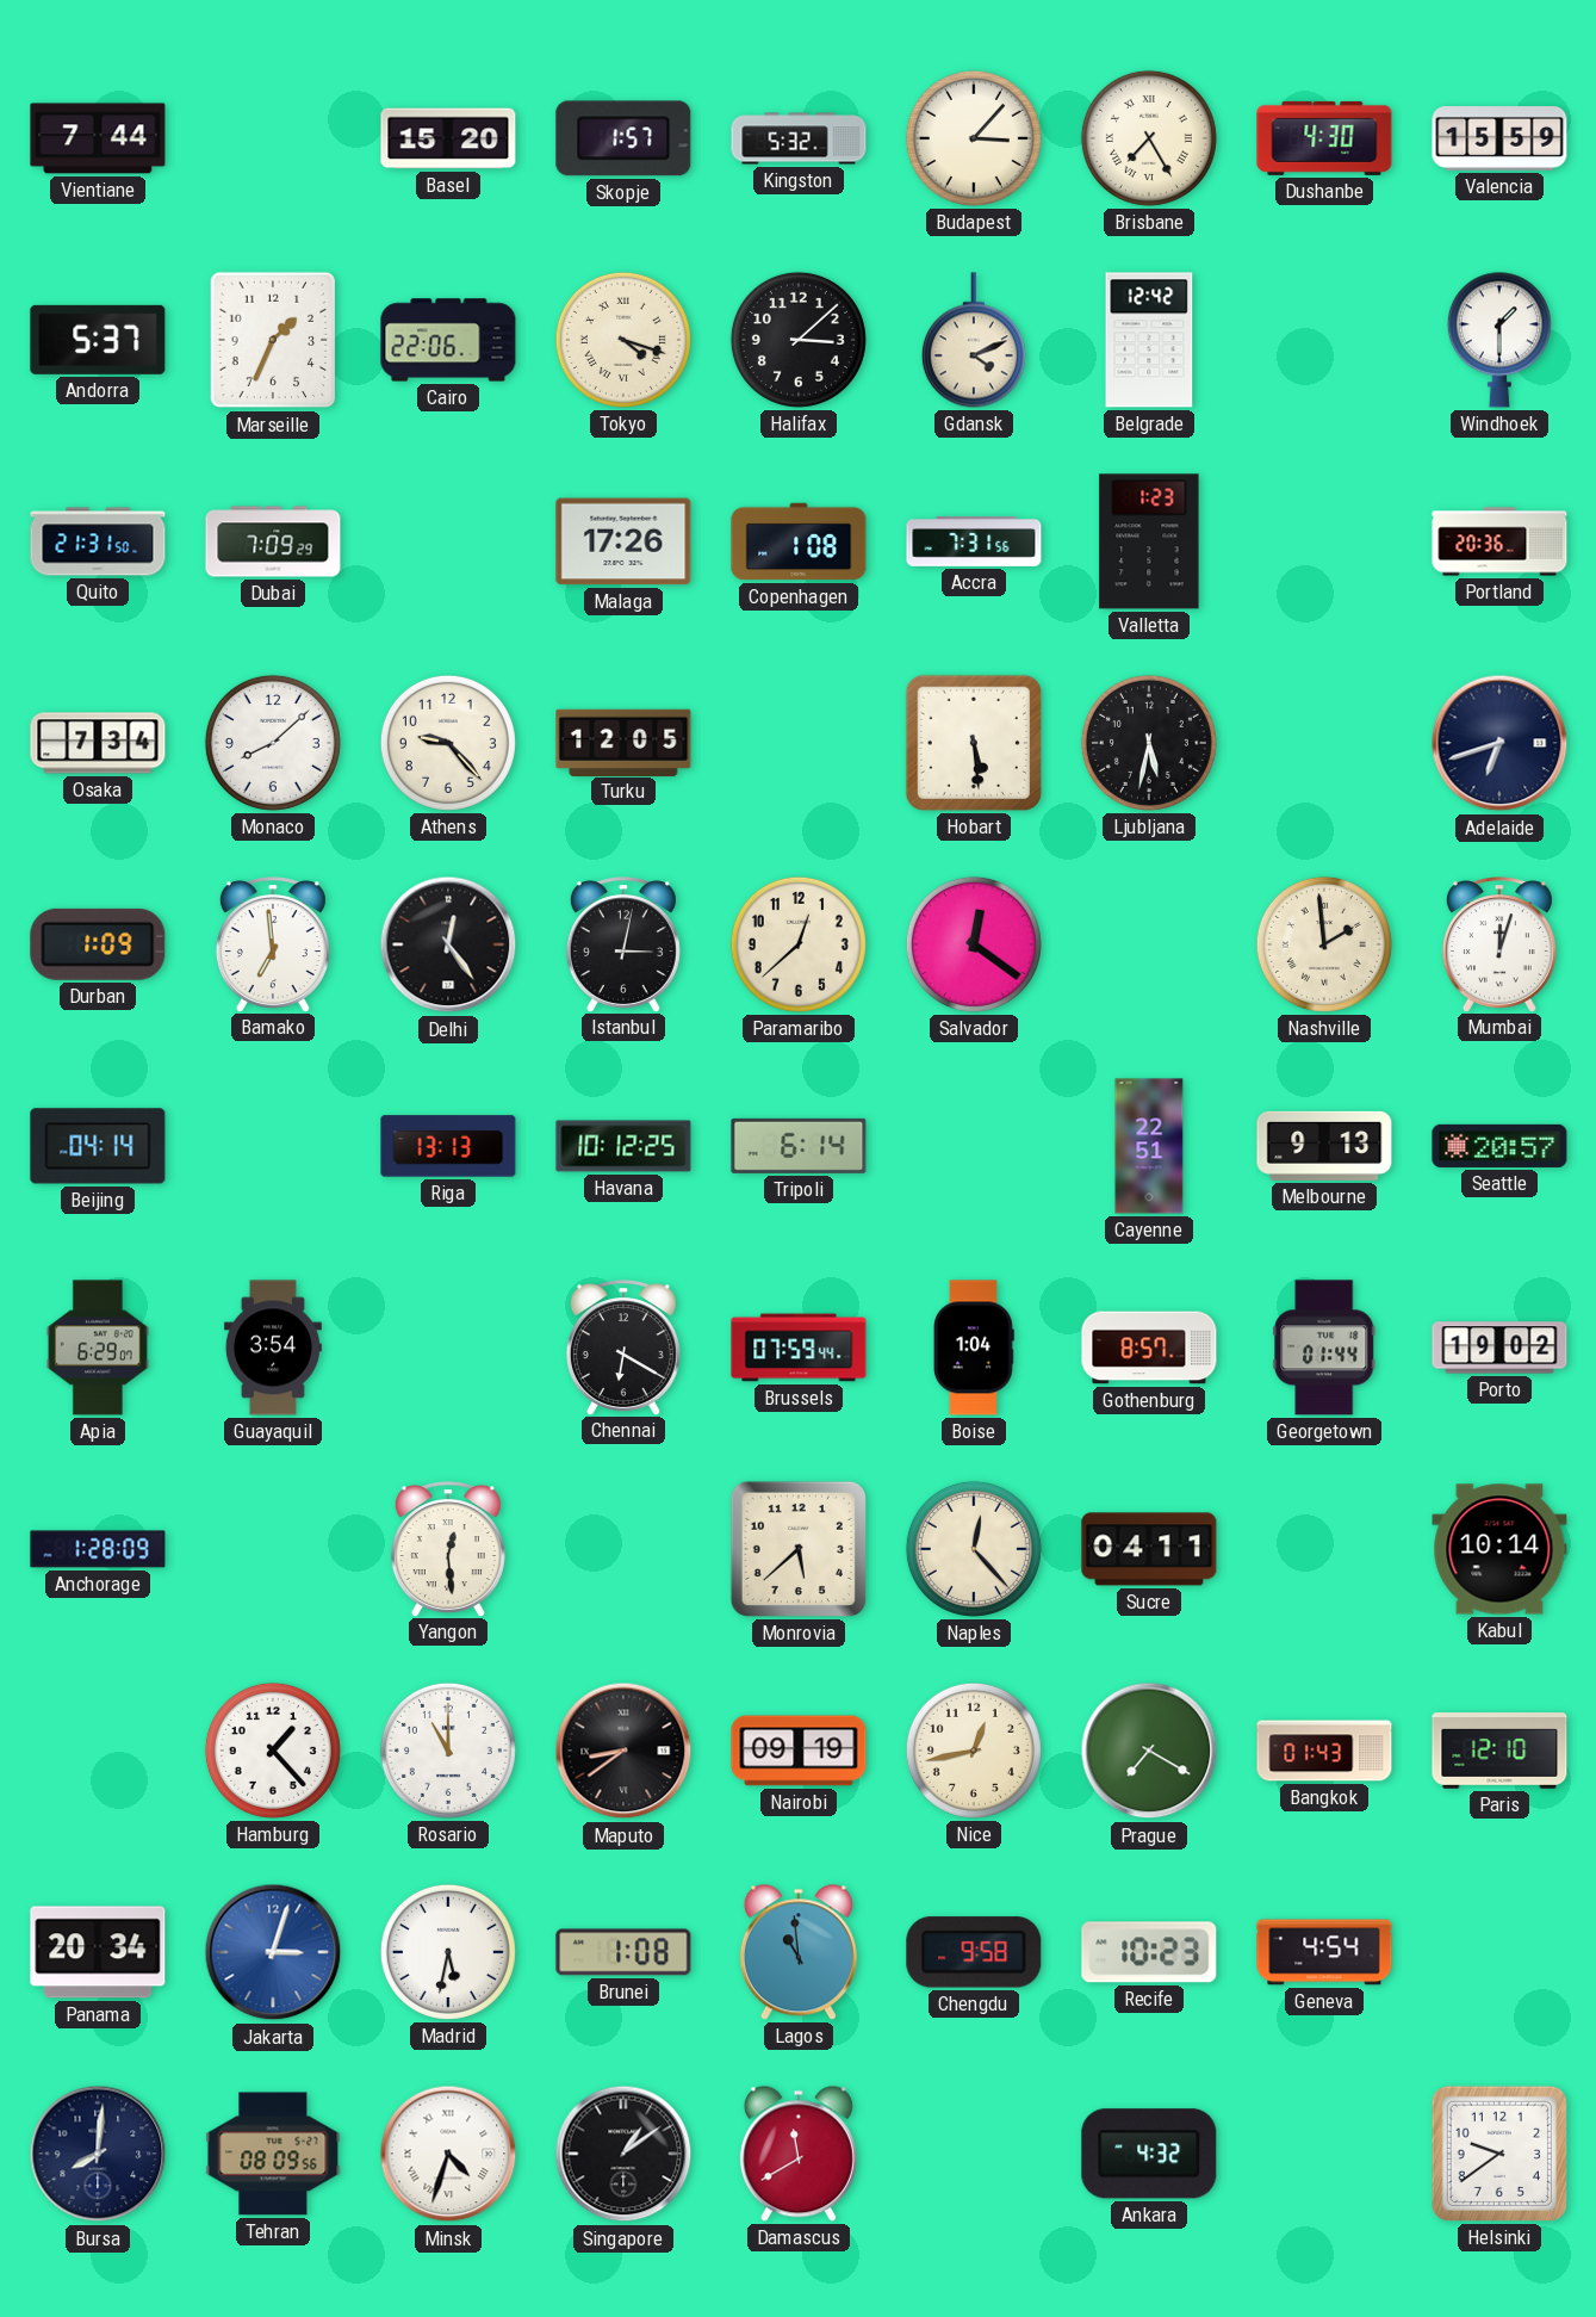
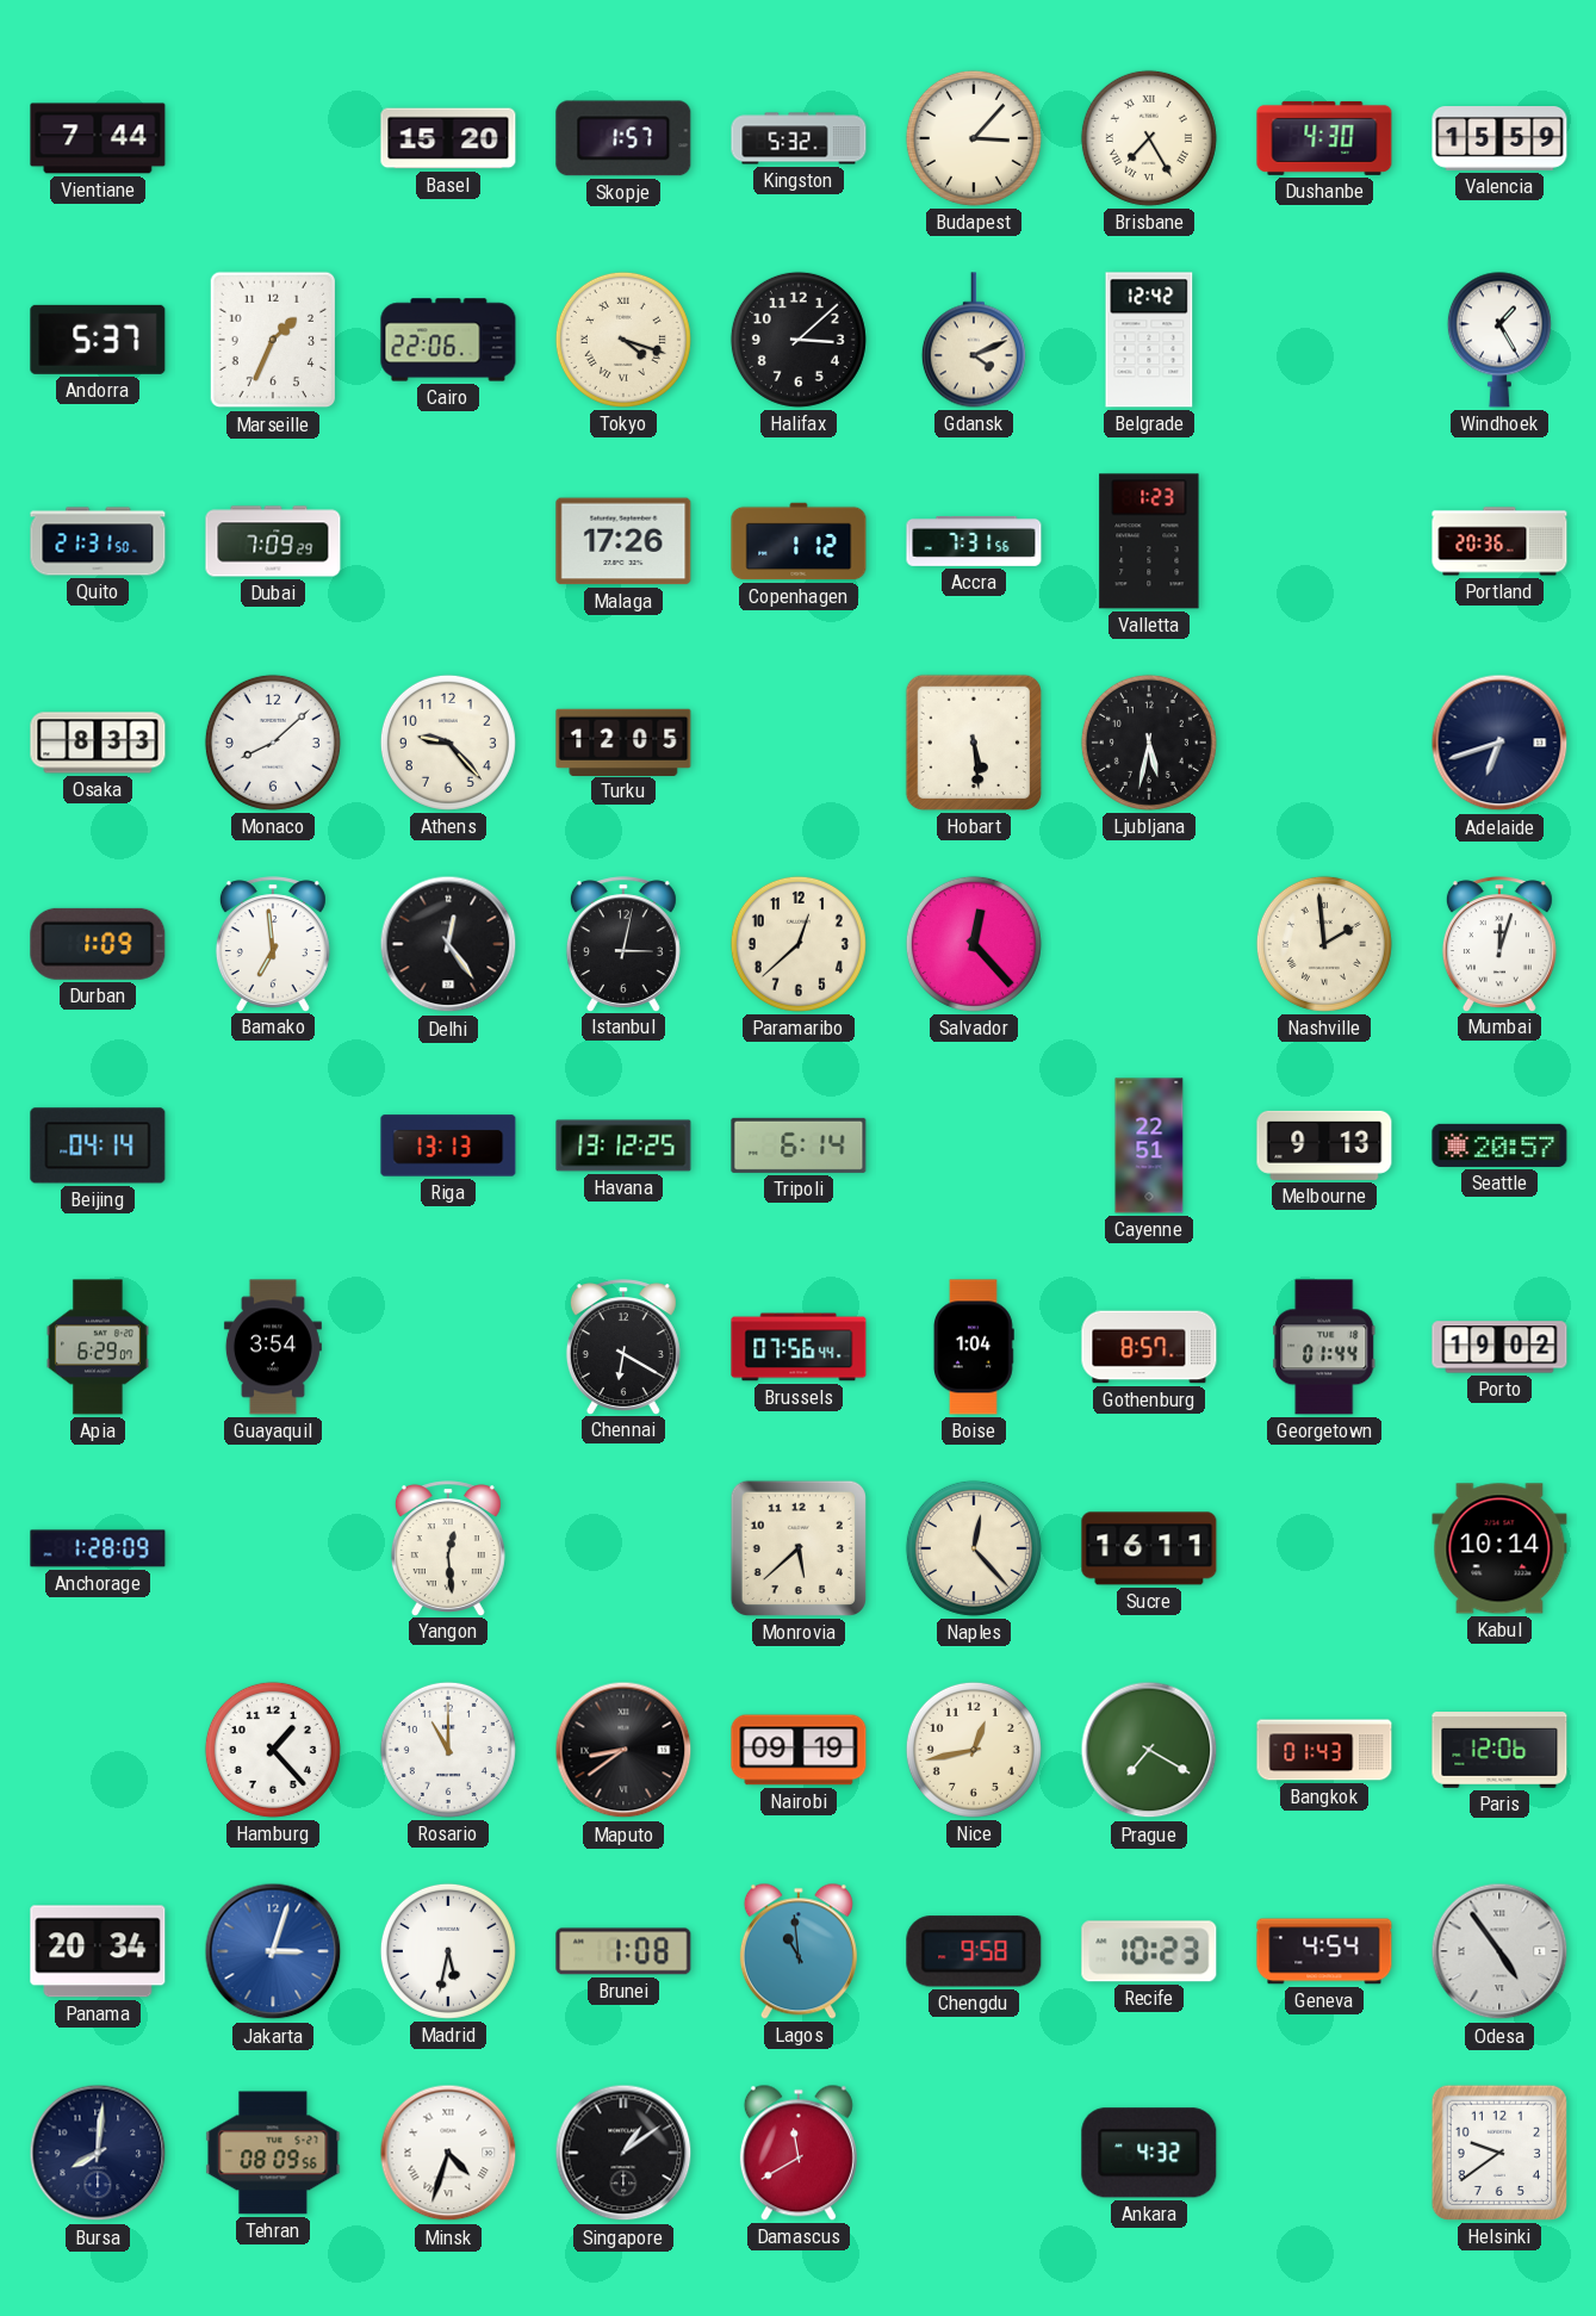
Windhoek: 1:30 -> 1:25 (1499, 340)
Copenhagen: 1:08 -> 1:12 (799, 541)
Osaka: 7:34 -> 8:33 (98, 743)
Salvador: 12:21 -> 12:23 (974, 944)
Havana: 10:12 -> 13:12 (623, 1145)
Brussels: 07:59 -> 07:56 (799, 1347)
Sucre: 04:11 -> 16:11 (1149, 1548)
Paris: 12:10 -> 12:06 (1499, 1751)
Odesa: none -> 4:54 (1499, 1951)
